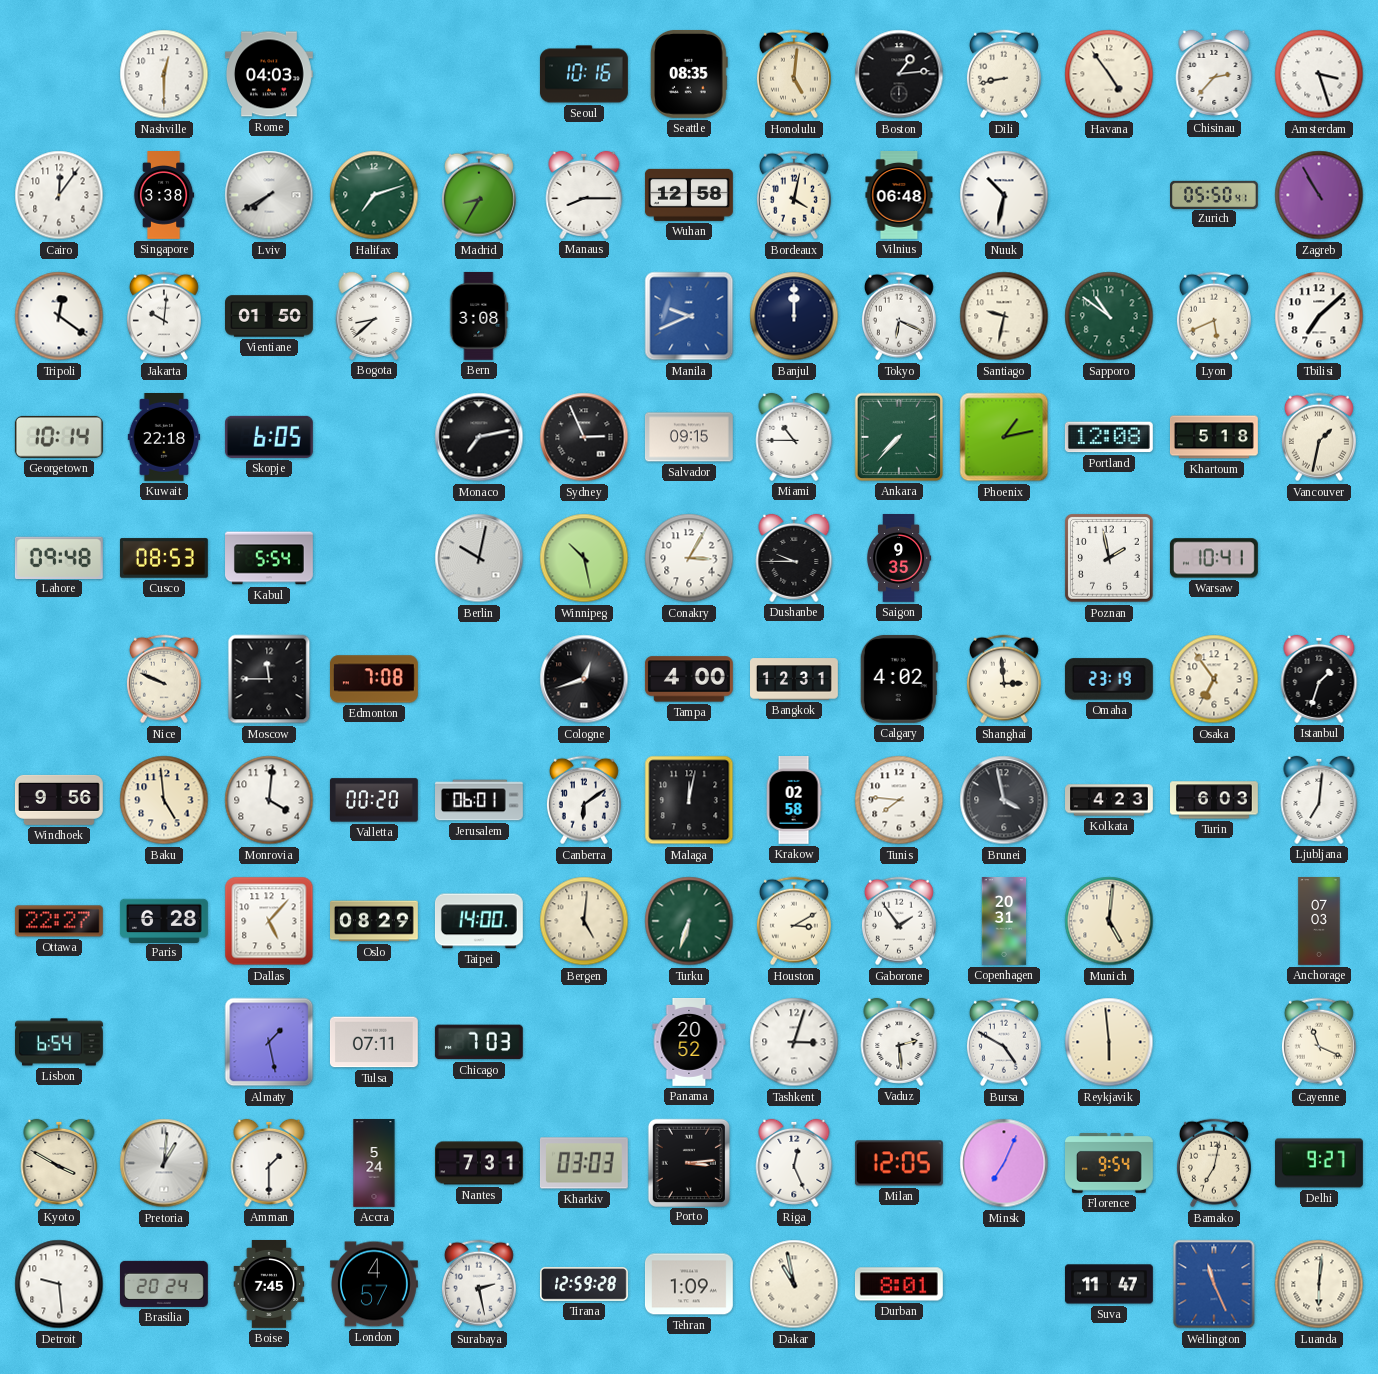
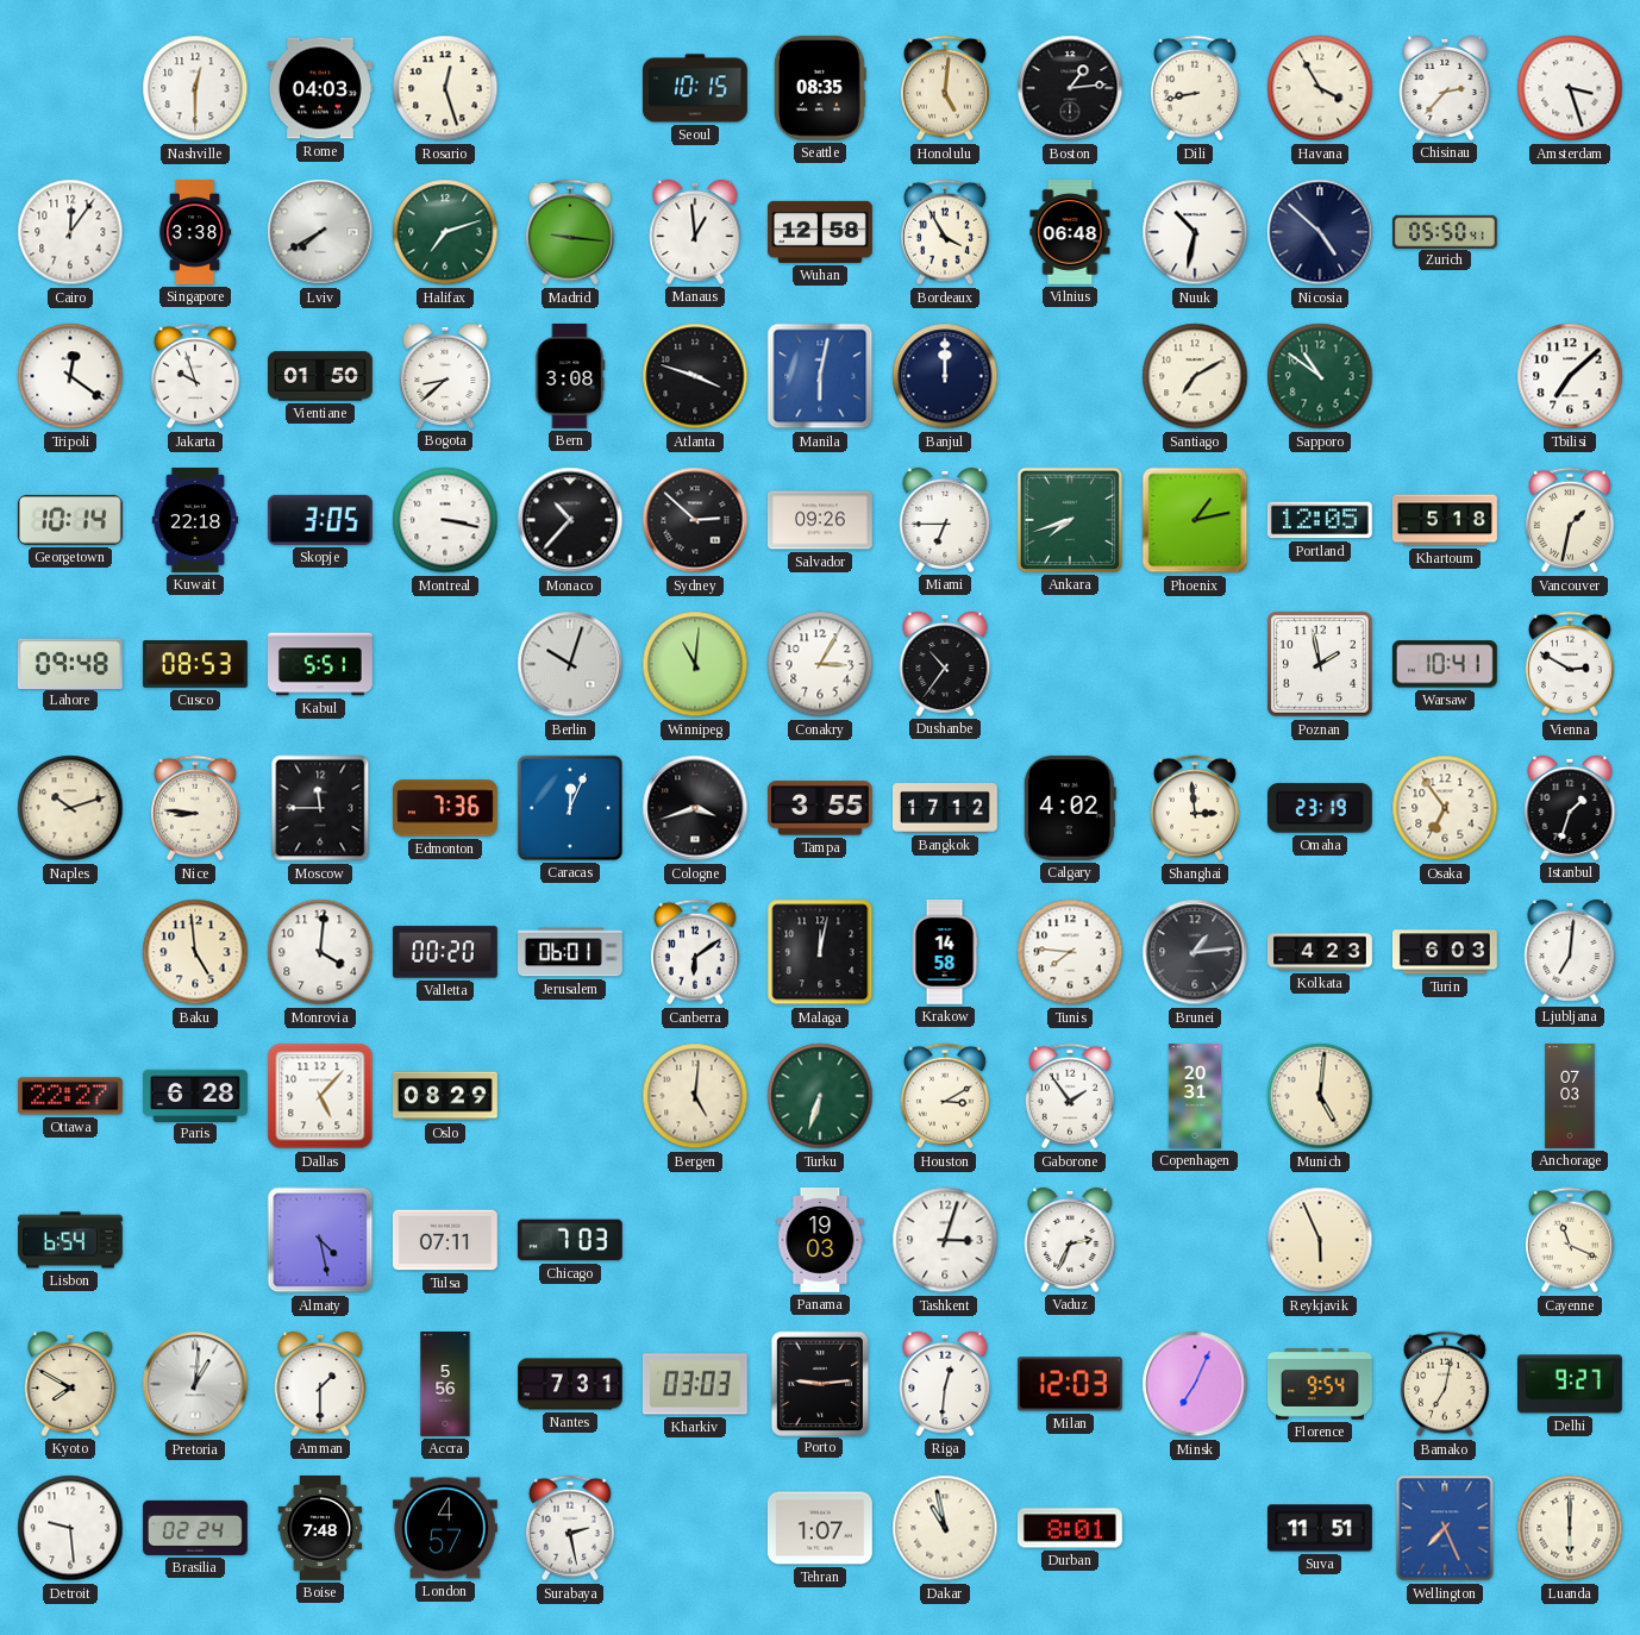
Rosario: none -> 12:27 (445, 88)
Seoul: 10:16 -> 10:15 (695, 88)
Havana: 4:54 -> 3:55 (1320, 88)
Madrid: 8:35 -> 9:16 (570, 232)
Manaus: 8:15 -> 12:59 (695, 232)
Bordeaux: 4:02 -> 3:55 (945, 232)
Nicosia: none -> 4:52 (1320, 232)
Zagreb: 10:55 -> none (1319, 195)
Jakarta: 10:01 -> 9:57 (195, 376)
Atlanta: none -> 3:48 (695, 376)
Manila: 9:41 -> 6:02 (820, 376)
Tokyo: 6:19 -> none (899, 316)
Santiago: 9:32 -> 7:10 (1195, 376)
Lyon: 5:41 -> none (1214, 316)
Skopje: 6:05 -> 3:05 (320, 520)
Montreal: none -> 3:17 (445, 520)
Monaco: 7:13 -> 10:37 (570, 520)
Sydney: 2:56 -> 2:52 (695, 520)
Salvador: 09:15 -> 09:26 (820, 520)
Miami: 10:45 -> 6:45 (945, 520)
Ankara: 7:37 -> 7:42 (1070, 520)
Portland: 12:08 -> 12:05 (1320, 520)
Kabul: 5:54 -> 5:51 (321, 664)
Berlin: 10:02 -> 10:03 (570, 664)
Winnipeg: 10:28 -> 11:01 (695, 664)
Dushanbe: 9:45 -> 10:36 (945, 664)
Saigon: 9:35 -> none (899, 559)
Vienna: none -> 2:50 (1570, 664)
Naples: none -> 10:12 (70, 808)
Nice: 9:49 -> 8:46 (195, 808)
Edmonton: 7:08 -> 7:36 (445, 808)
Caracas: none -> 12:04 (570, 808)
Cologne: 12:42 -> 3:42 (695, 808)
Tampa: 4:00 -> 3:55 (820, 808)
Bangkok: 12:31 -> 17:12 (946, 808)
Windhoek: 9:56 -> none (59, 800)
Krakow: 02:58 -> 14:58 (945, 953)
Brunei: 3:58 -> 1:14 (1195, 952)
Taipei: 14:00 -> none (479, 921)
Almaty: 1:28 -> 4:28 (320, 1240)
Panama: 20:52 -> 19:03 (820, 1241)
Vaduz: 2:29 -> 2:34 (1070, 1240)
Bursa: 4:50 -> none (1004, 1042)
Reykjavik: 5:59 -> 5:56 (1320, 1240)
Kyoto: 3:50 -> 7:50 (70, 1384)
Accra: 5:24 -> 5:56 (445, 1385)
Porto: 3:14 -> 9:14 (820, 1383)
Riga: 12:26 -> 12:31 (945, 1384)
Milan: 12:05 -> 12:03 (1070, 1384)
Brasilia: 20:24 -> 02:24 (195, 1528)
Boise: 7:45 -> 7:48 (320, 1529)
Tirana: 12:59 -> none (585, 1284)
Tehran: 1:09 -> 1:07 (820, 1528)
Suva: 11:47 -> 11:51 (1321, 1528)
Wellington: 11:26 -> 7:26 (1445, 1528)
Luanda: 6:01 -> 6:00 (1570, 1528)
